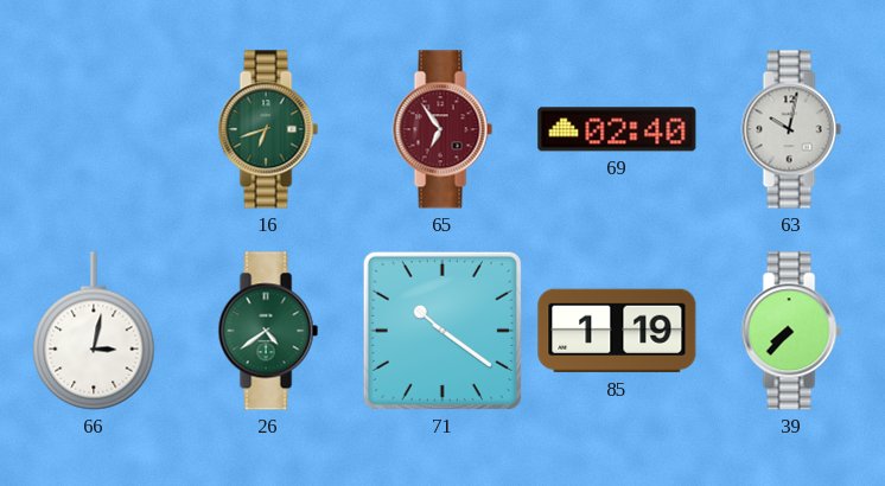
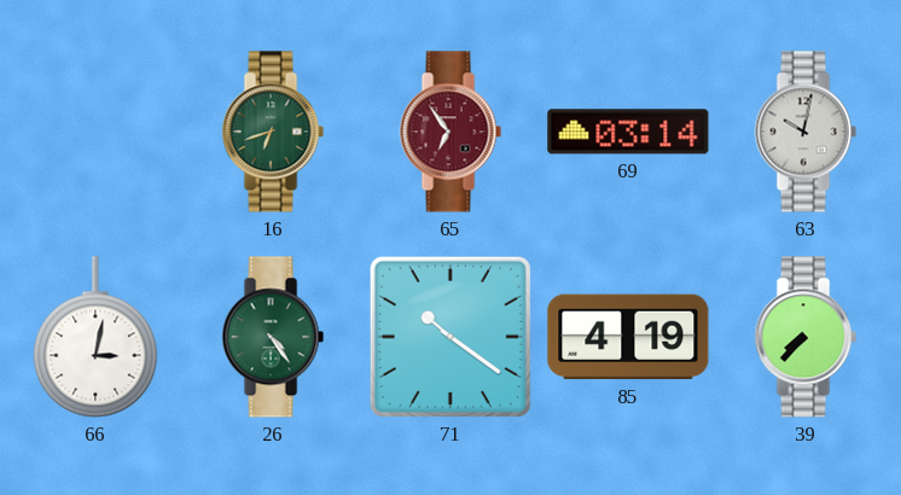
69: 02:40 -> 03:14 (628, 132)
26: 4:39 -> 4:24 (273, 337)
85: 1:19 -> 4:19 (628, 337)
